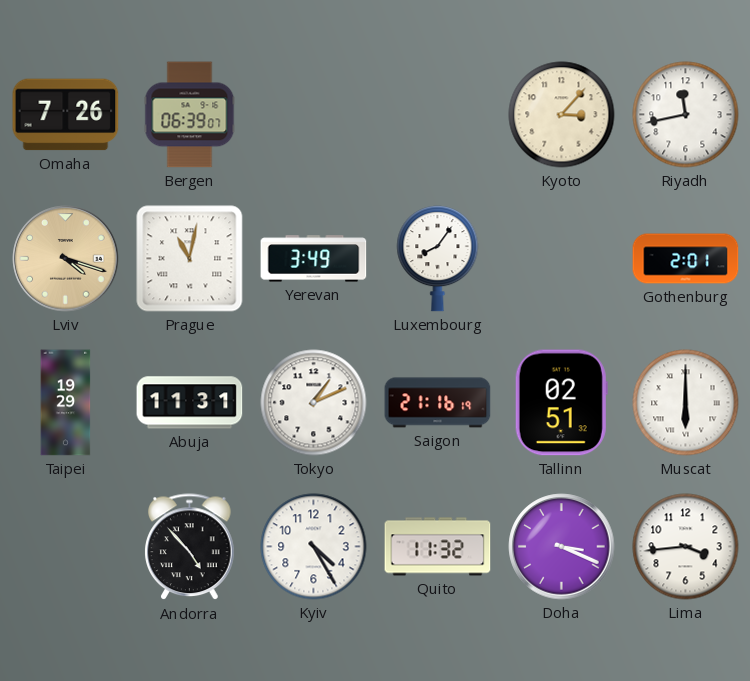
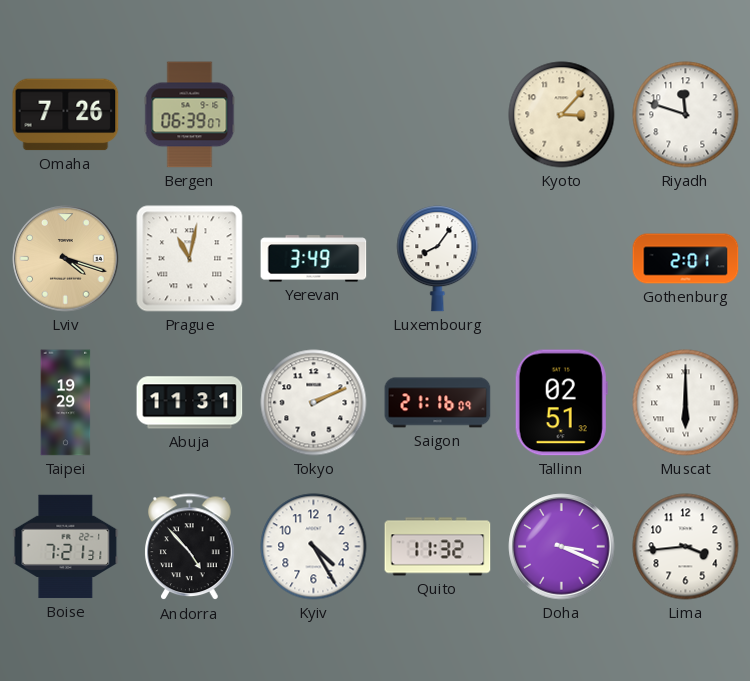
Riyadh: 11:43 -> 11:48 (686, 115)
Tokyo: 1:11 -> 2:11 (314, 403)
Saigon: 21:16:19 -> 21:16:09 (438, 403)
Boise: none -> 7:21 (66, 547)
